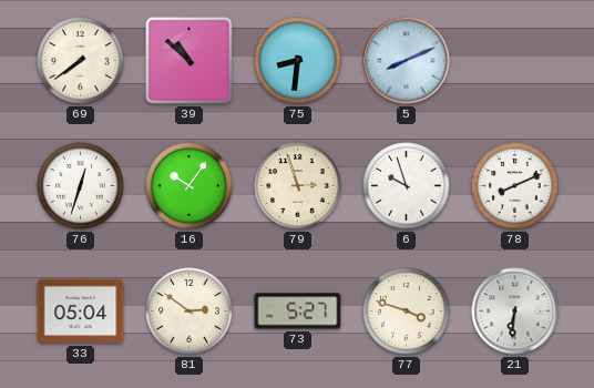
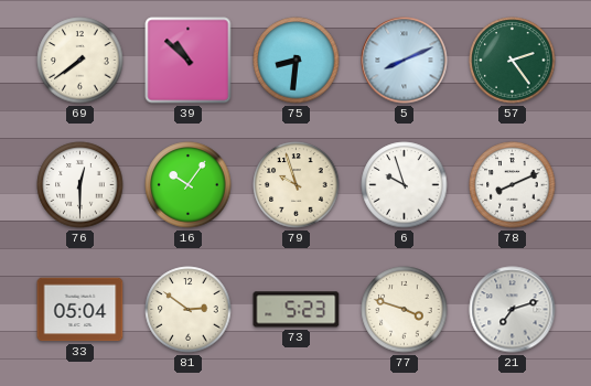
57: none -> 2:24 (513, 61)
76: 12:33 -> 12:30 (80, 185)
79: 2:57 -> 9:57 (297, 185)
73: 5:27 -> 5:23 (297, 310)
21: 6:31 -> 7:12 (513, 310)
